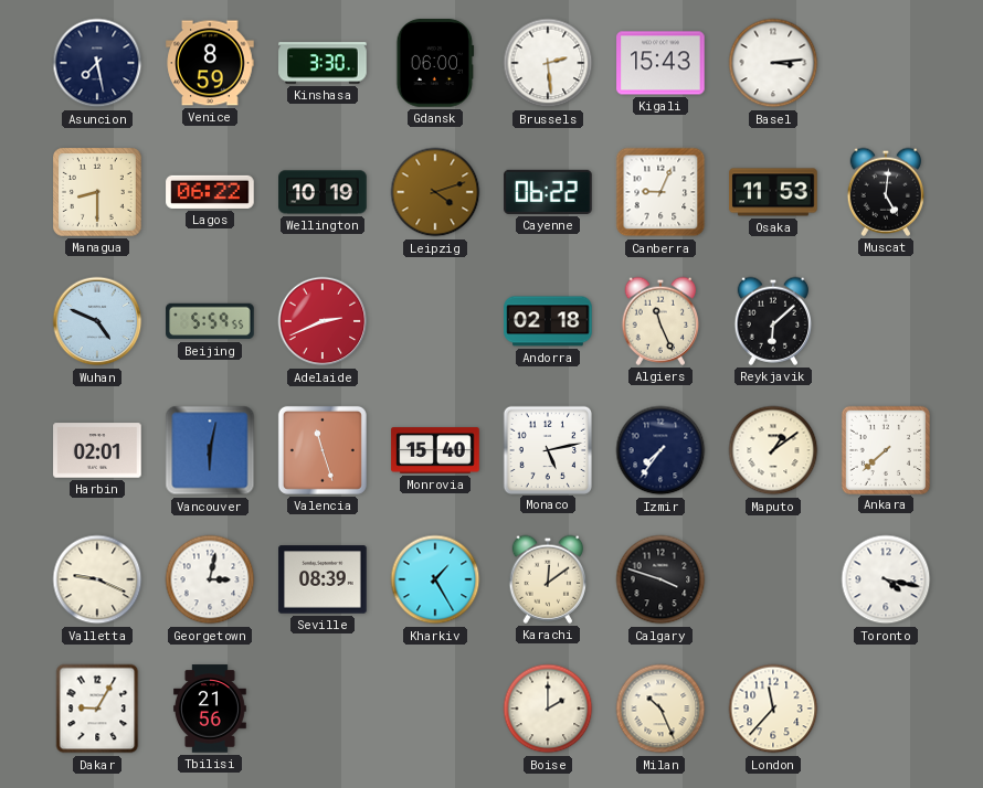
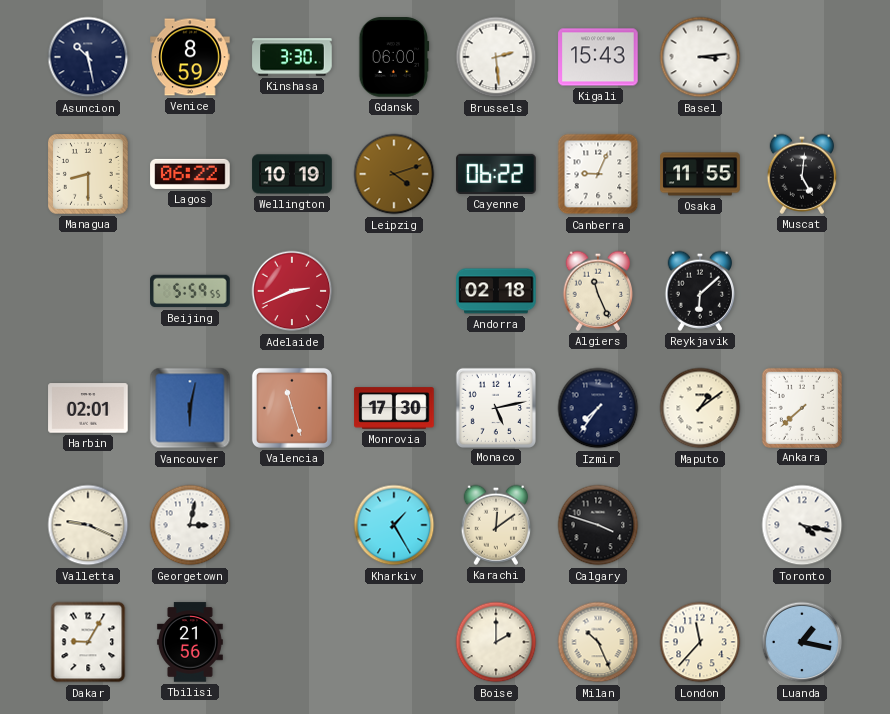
Asuncion: 7:28 -> 10:28 (88, 57)
Osaka: 11:53 -> 11:55 (700, 174)
Wuhan: 4:49 -> none (97, 321)
Monrovia: 15:40 -> 17:30 (394, 408)
Seville: 08:39 -> none (323, 579)
Luanda: none -> 1:17 (802, 642)
